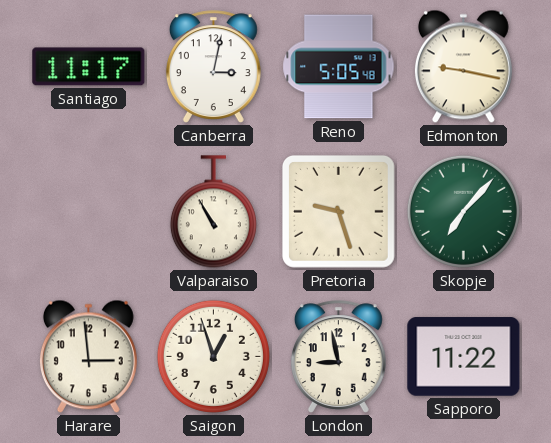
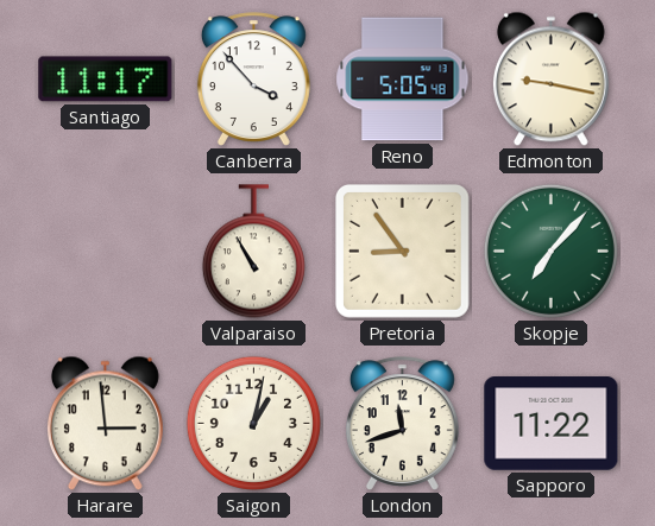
Canberra: 3:02 -> 3:53 (253, 80)
Pretoria: 9:27 -> 8:54 (402, 251)
Saigon: 12:57 -> 1:02 (253, 423)
London: 8:58 -> 11:42 (402, 424)
